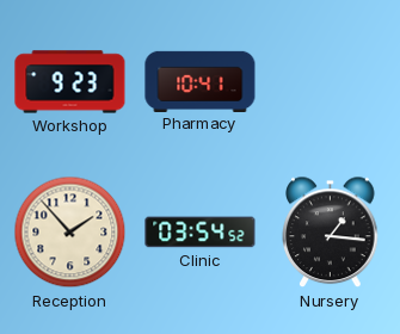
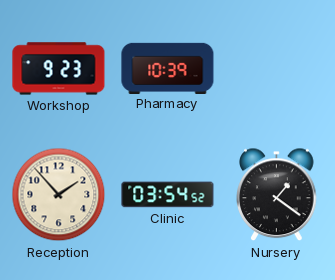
Pharmacy: 10:41 -> 10:39 (168, 68)
Nursery: 1:16 -> 1:21 (277, 195)
